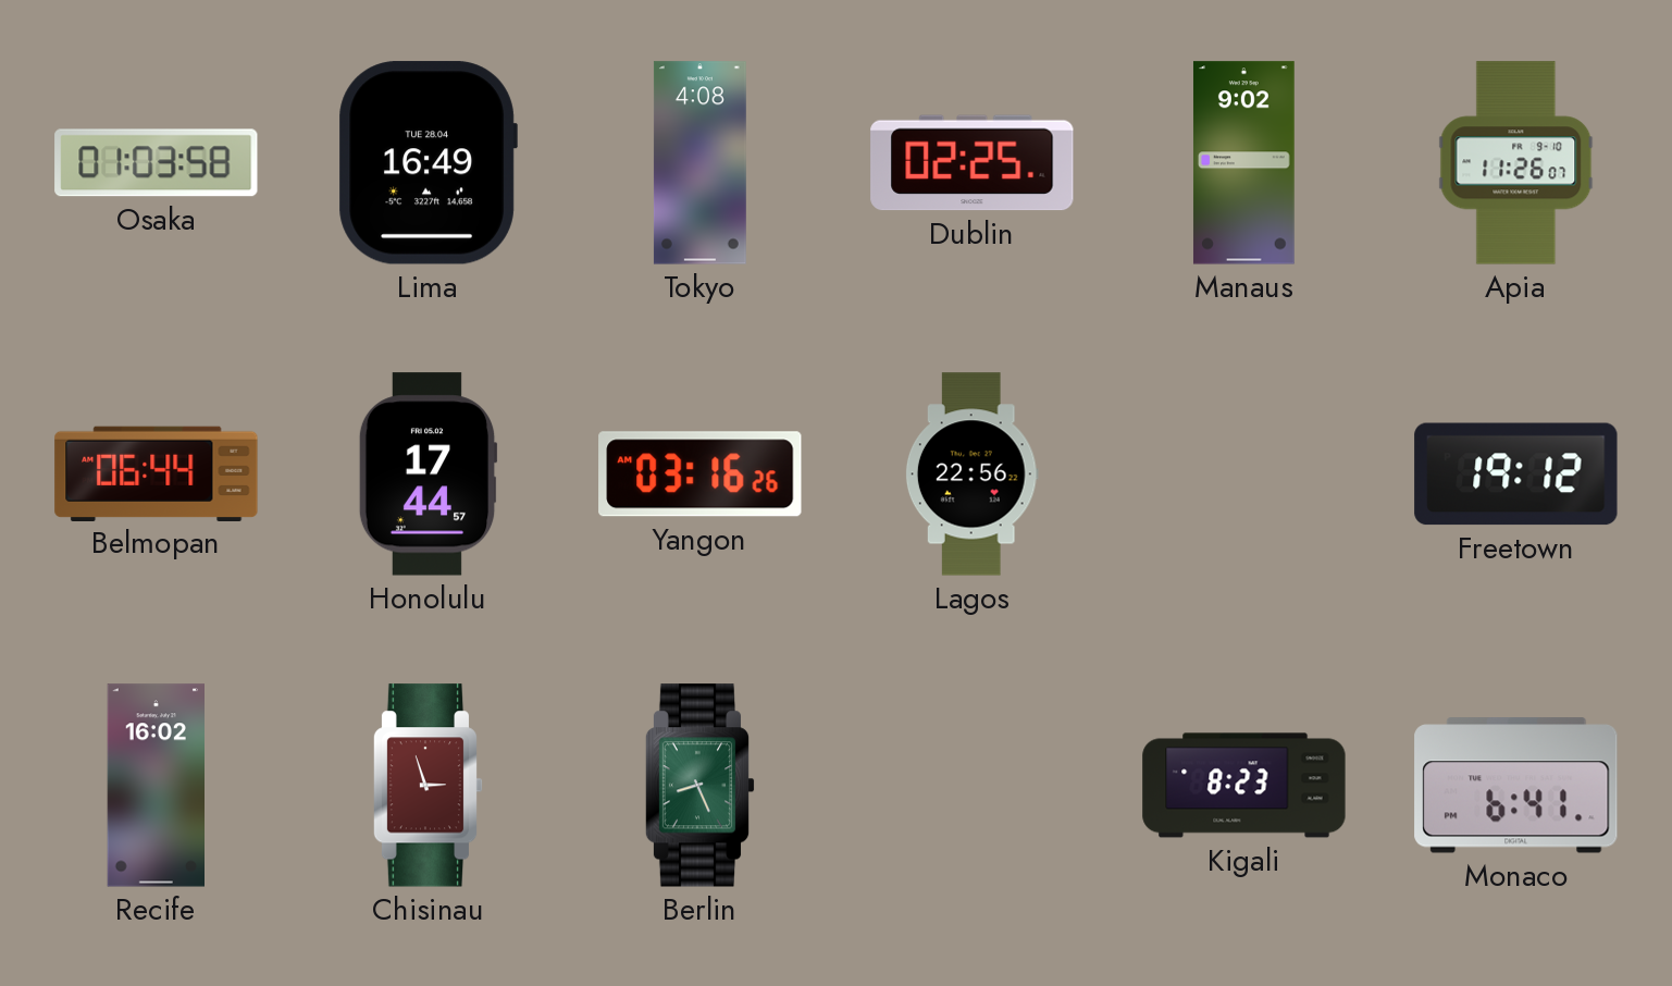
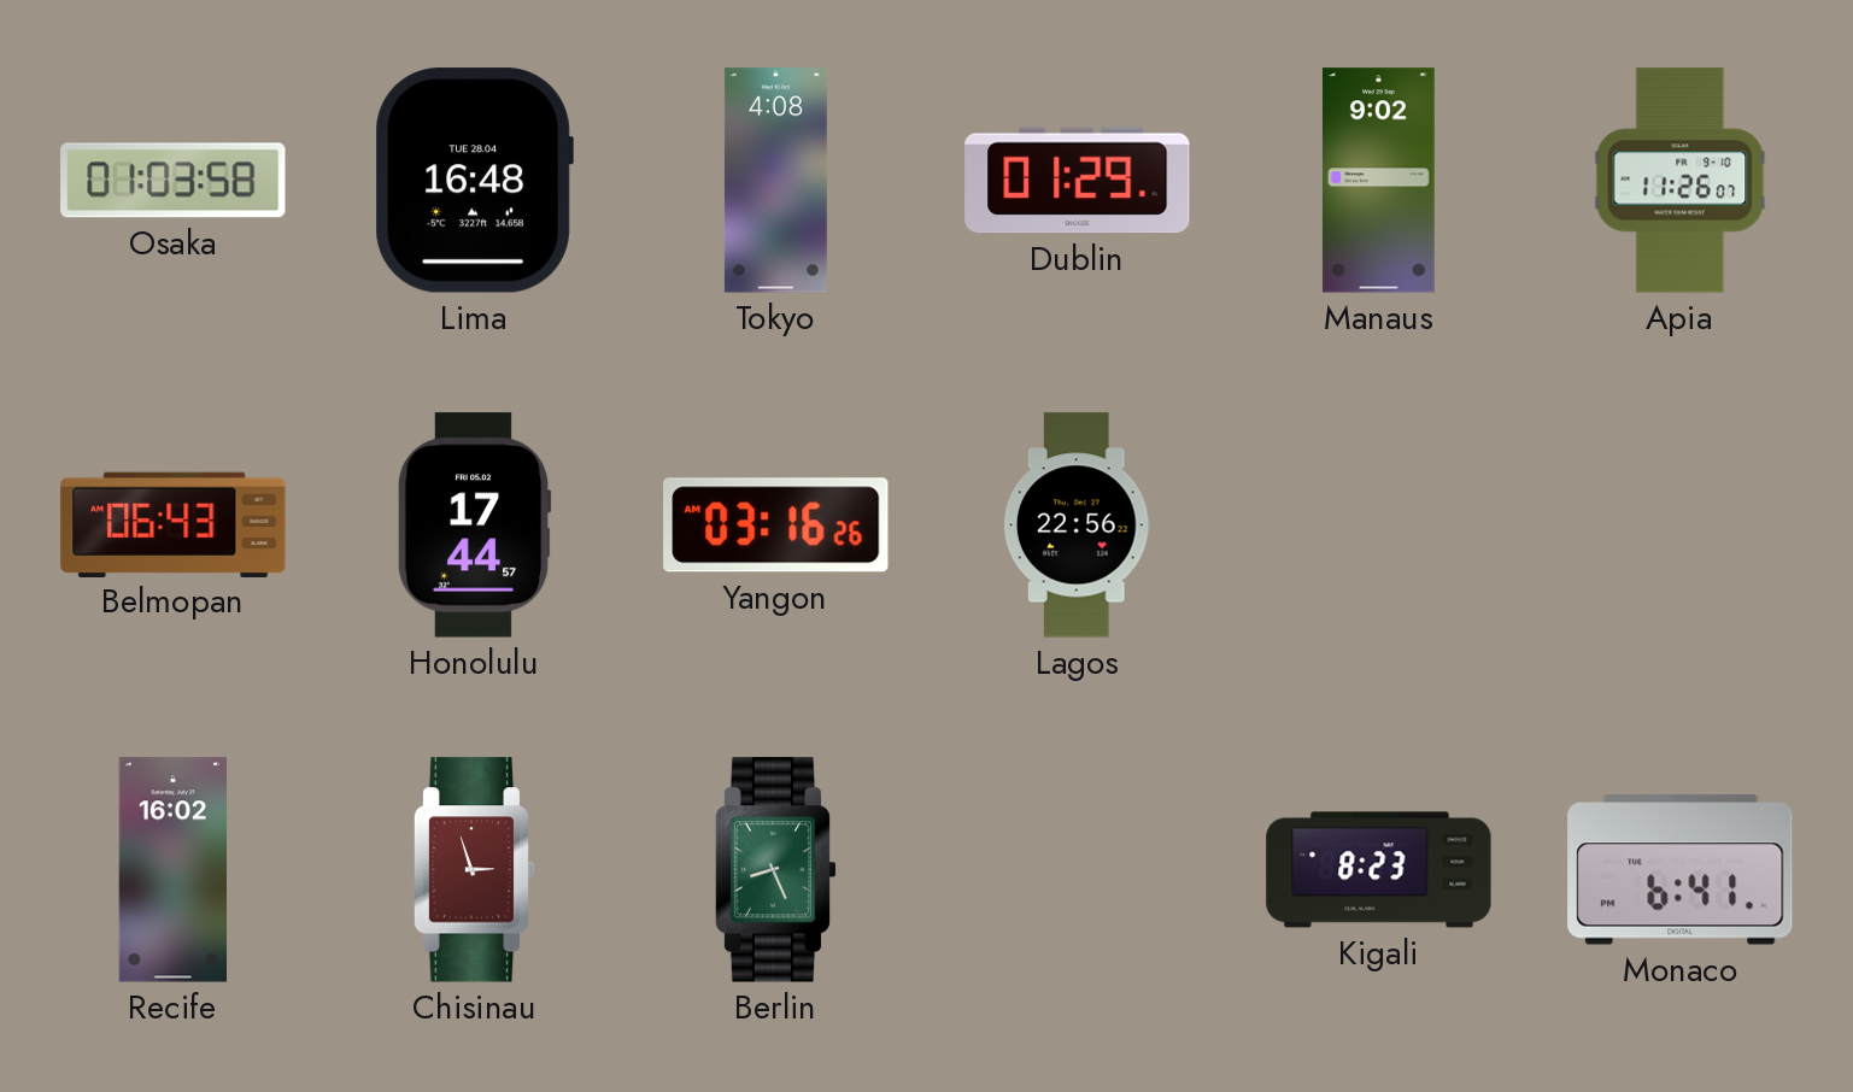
Lima: 16:49 -> 16:48 (474, 181)
Dublin: 02:25 -> 01:29 (1078, 181)
Belmopan: 06:44 -> 06:43 (174, 524)
Freetown: 19:12 -> none (1516, 474)
